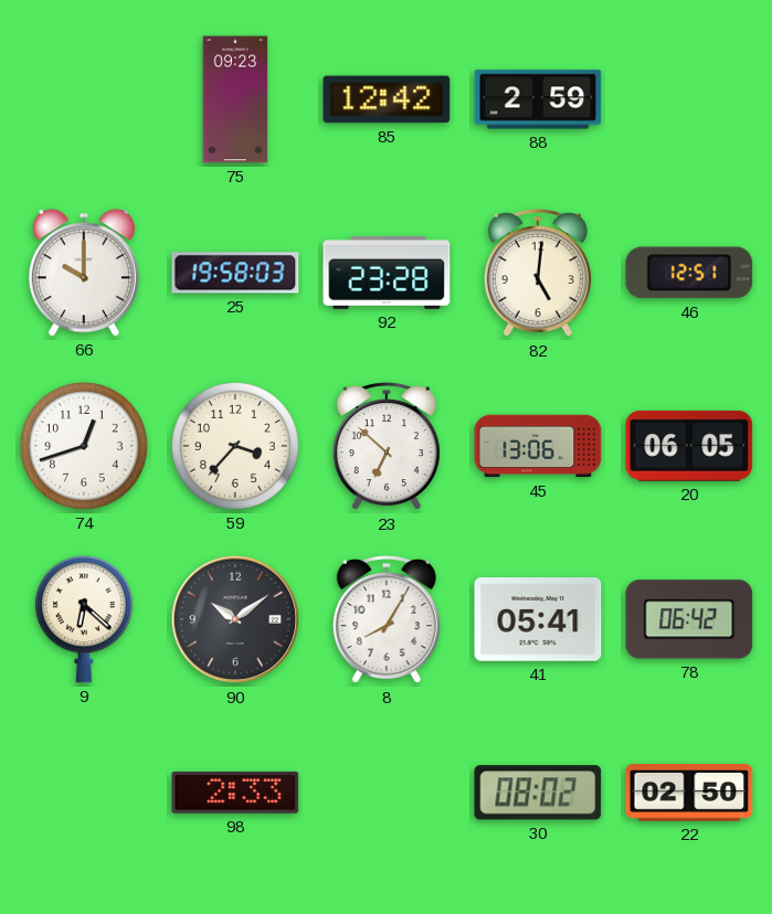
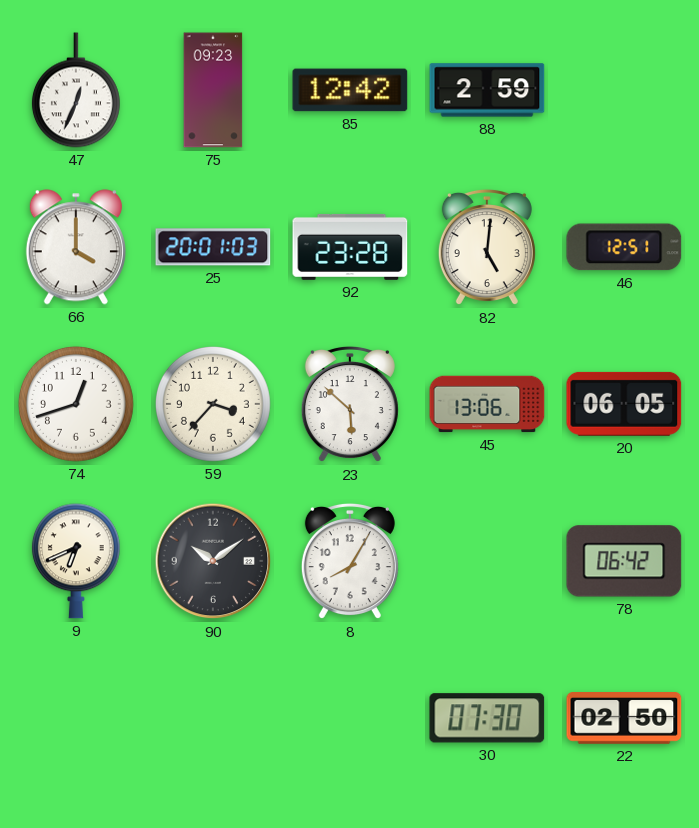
47: none -> 12:34 (76, 90)
66: 10:00 -> 4:00 (76, 247)
25: 19:58 -> 20:01 (213, 247)
23: 6:52 -> 5:52 (350, 404)
9: 6:22 -> 6:41 (76, 561)
41: 05:41 -> none (538, 620)
98: 2:33 -> none (235, 793)
30: 08:02 -> 07:30 (487, 718)
